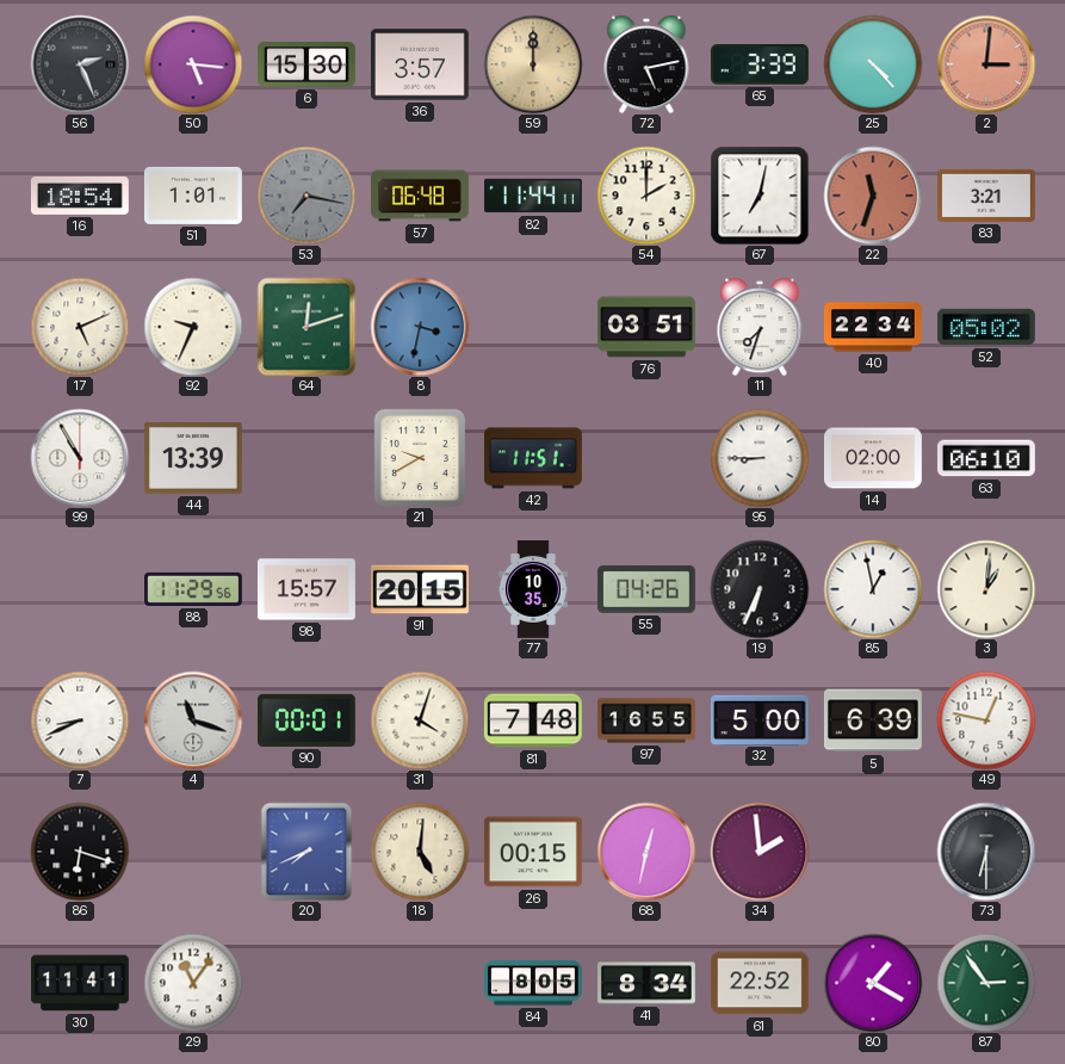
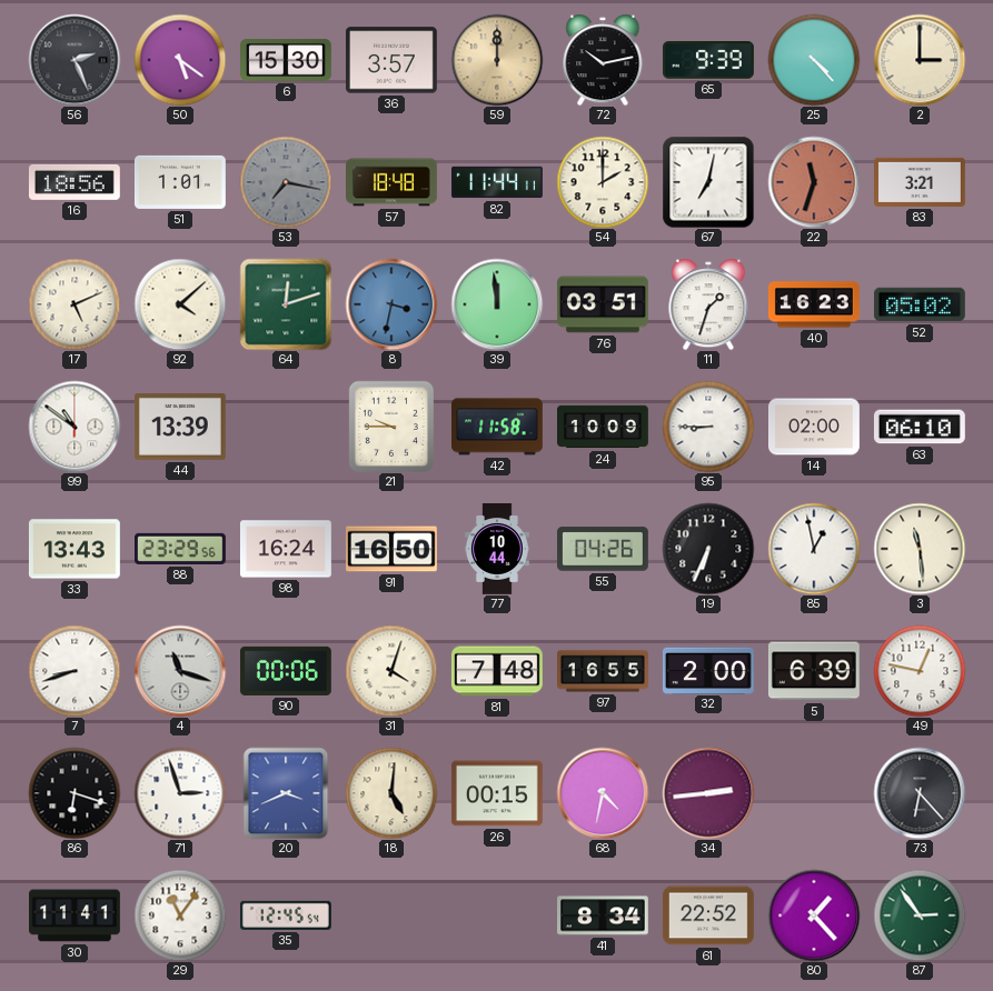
50: 5:16 -> 5:21 (180, 60)
72: 5:13 -> 10:13 (603, 60)
65: 3:39 -> 9:39 (708, 61)
2: 3:01 -> 3:00 (920, 60)
2 dial: salmon -> cream (920, 60)
16: 18:54 -> 18:56 (75, 182)
57: 06:48 -> 18:48 (393, 182)
92: 9:34 -> 4:08 (180, 304)
39: none -> 11:59 (497, 304)
11: 7:33 -> 1:33 (708, 304)
40: 22:34 -> 16:23 (815, 304)
99: 10:55 -> 10:51 (75, 427)
21: 9:40 -> 9:45 (390, 426)
42: 11:51 -> 11:58 (497, 427)
24: none -> 10:09 (604, 427)
33: none -> 13:43 (75, 549)
88: 11:29 -> 23:29 (181, 549)
98: 15:57 -> 16:24 (286, 549)
91: 20:15 -> 16:50 (393, 549)
77: 10:35 -> 10:44 (498, 550)
3: 1:01 -> 11:29 (920, 549)
7: 8:41 -> 8:42 (75, 671)
90: 00:01 -> 00:06 (286, 671)
32: 5:00 -> 2:00 (708, 670)
71: none -> 2:57 (180, 793)
20: 7:41 -> 3:41 (286, 793)
68: 12:32 -> 4:32 (603, 793)
34: 1:59 -> 2:44 (708, 793)
73: 6:30 -> 6:23 (920, 793)
35: none -> 12:45 (286, 915)
84: 8:05 -> none (534, 983)
80: 1:20 -> 1:23 (814, 915)
